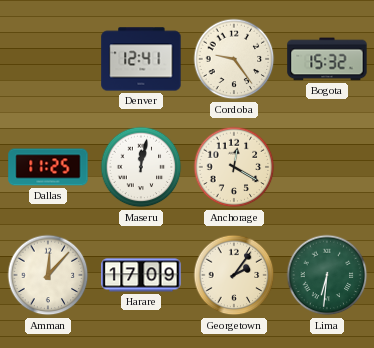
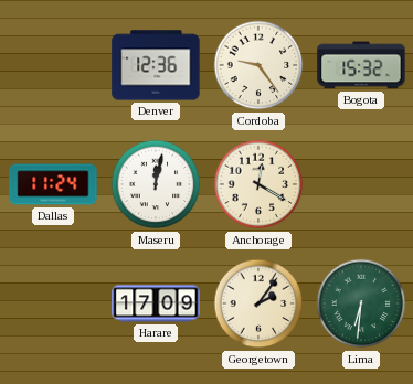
Denver: 12:41 -> 12:36 (156, 65)
Dallas: 11:25 -> 11:24 (53, 184)
Amman: 12:07 -> none (48, 275)
